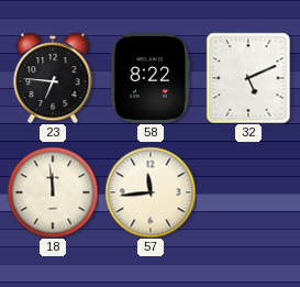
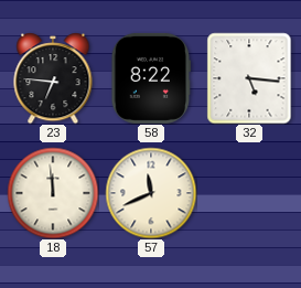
32: 5:11 -> 5:16 (249, 78)
57: 11:44 -> 11:41 (151, 193)
